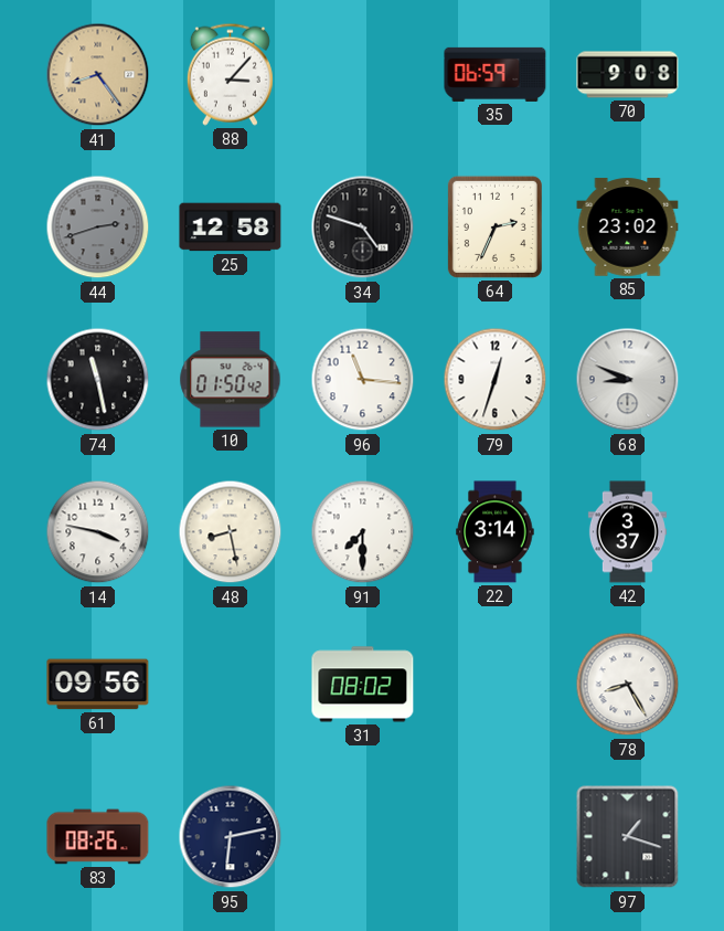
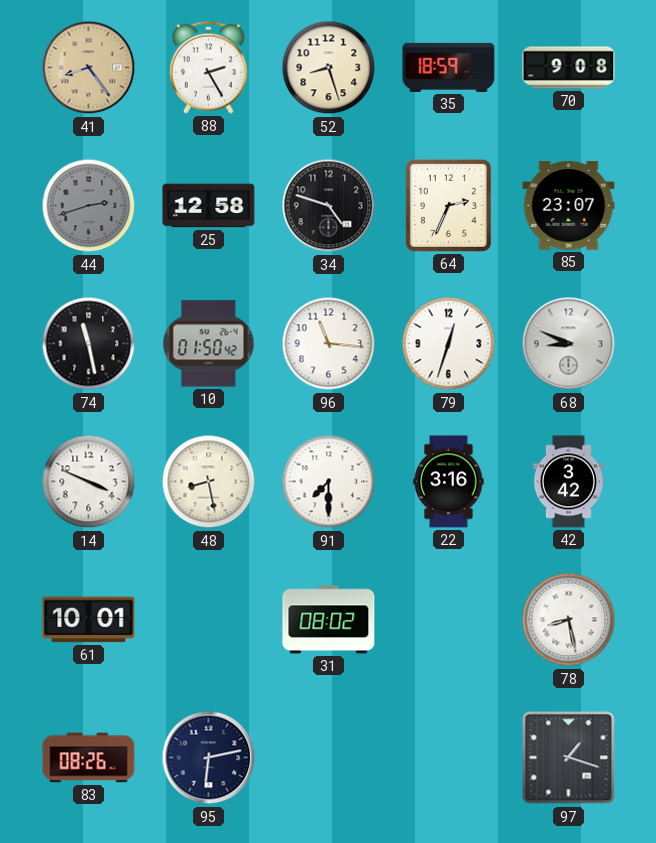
88: 3:07 -> 2:25 (208, 67)
52: none -> 8:27 (329, 68)
35: 06:59 -> 18:59 (449, 67)
85: 23:02 -> 23:07 (569, 206)
14: 3:47 -> 3:49 (89, 482)
22: 3:14 -> 3:16 (449, 482)
42: 3:37 -> 3:42 (568, 482)
61: 09:56 -> 10:01 (89, 620)
78: 8:25 -> 8:28 (569, 620)
